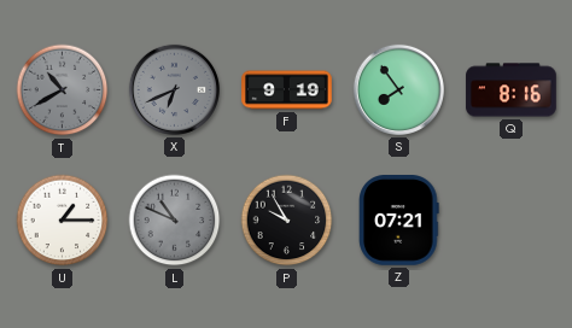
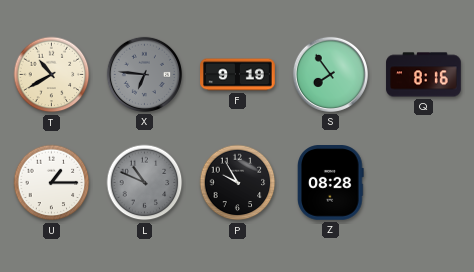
T dial: grey -> cream (52, 75)
X: 6:41 -> 6:46 (144, 74)
Z: 07:21 -> 08:28 (331, 183)
